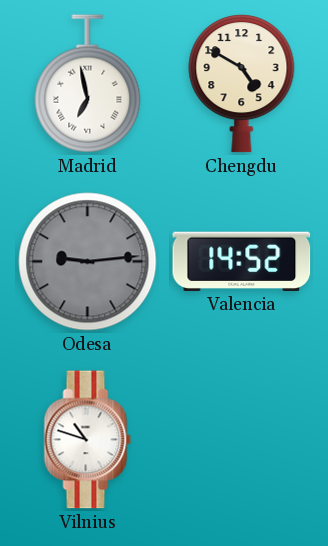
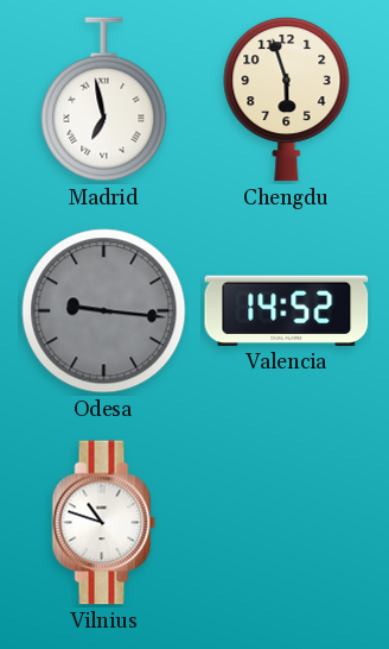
Chengdu: 4:50 -> 5:57 (287, 100)
Odesa: 9:14 -> 9:16 (104, 311)
